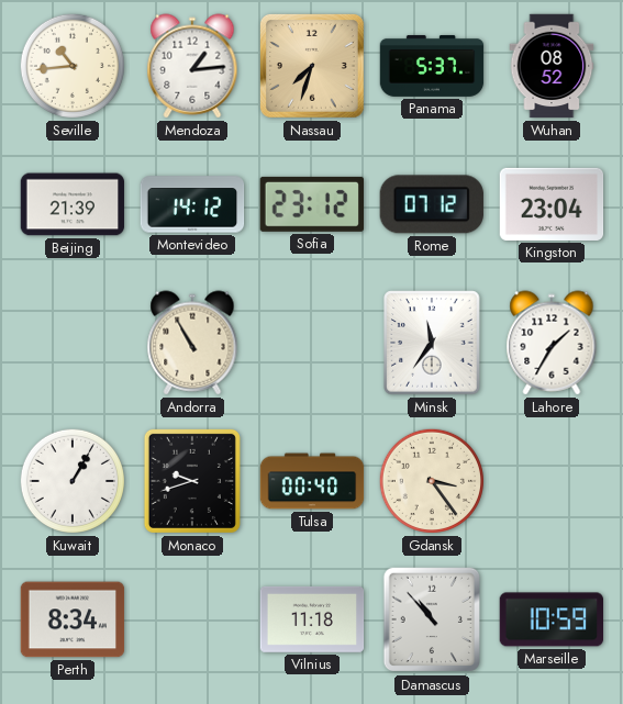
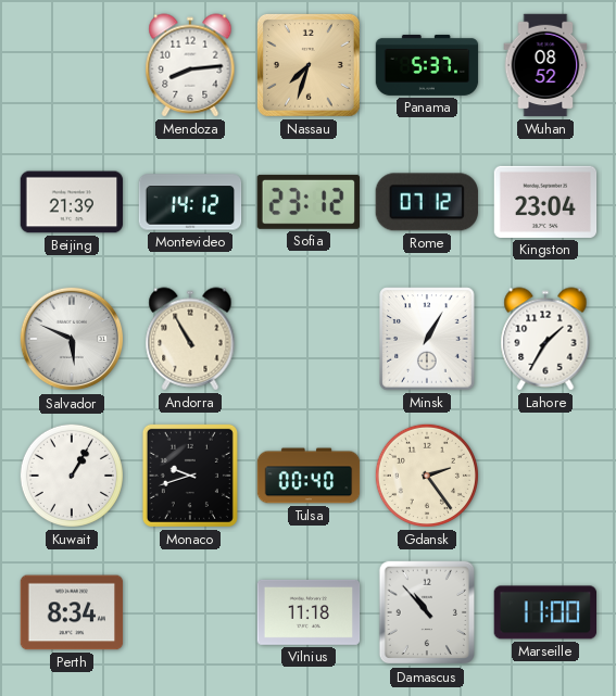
Seville: 10:44 -> none (73, 66)
Mendoza: 1:14 -> 8:14 (190, 65)
Salvador: none -> 5:49 (72, 339)
Minsk: 11:36 -> 1:05 (427, 339)
Gdansk: 3:24 -> 2:24 (427, 476)
Marseille: 10:59 -> 11:00 (544, 612)
